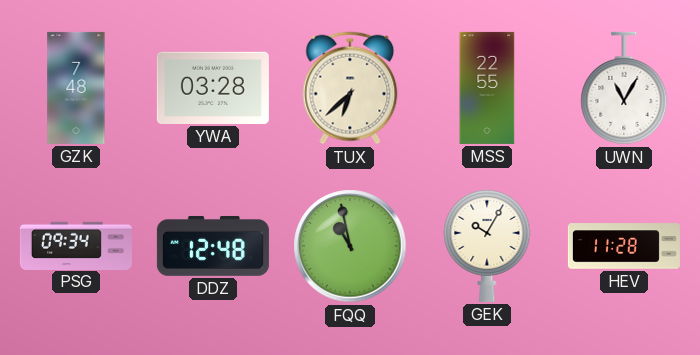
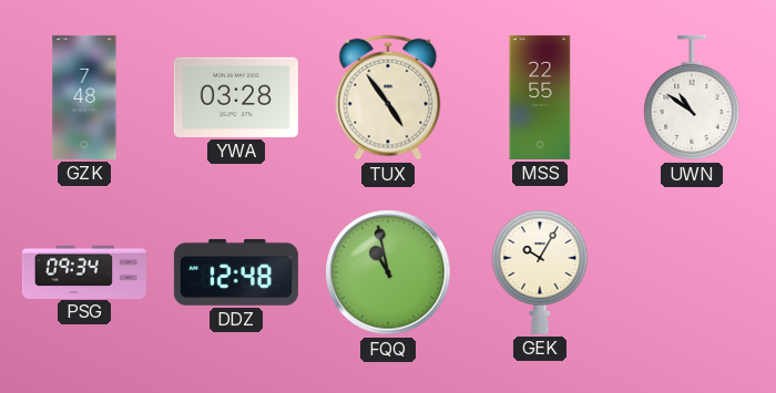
TUX: 6:38 -> 4:54 (388, 97)
UWN: 11:05 -> 10:51 (692, 97)
HEV: 11:28 -> none (624, 246)
